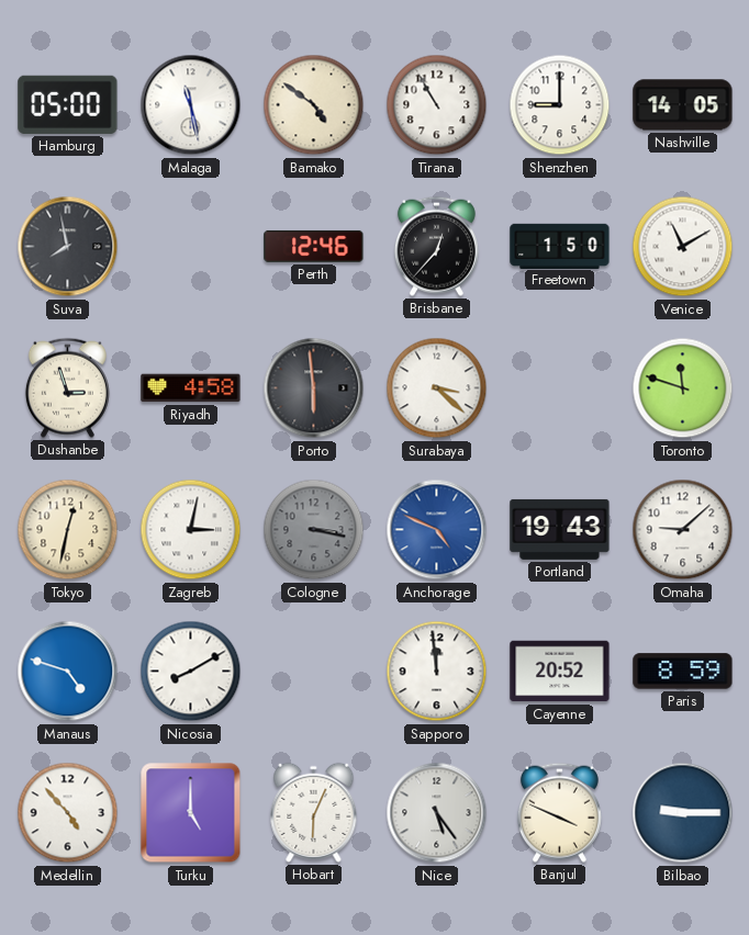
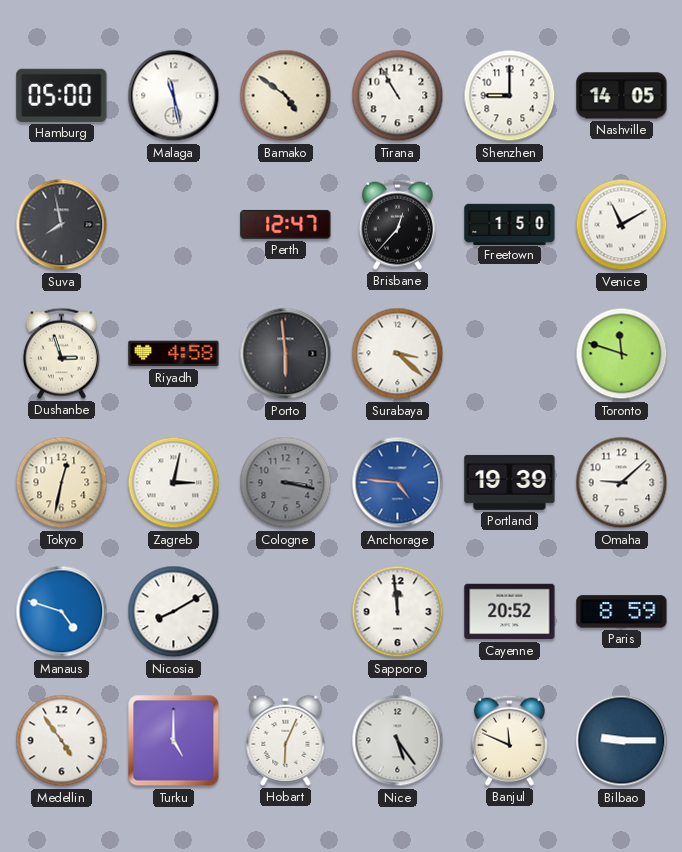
Perth: 12:46 -> 12:47 (286, 224)
Anchorage: 4:49 -> 4:46 (398, 483)
Portland: 19:43 -> 19:39 (510, 482)
Medellin: 4:53 -> 4:54 (62, 741)
Banjul: 3:49 -> 11:49 (509, 740)
